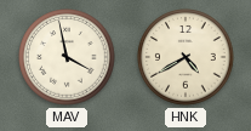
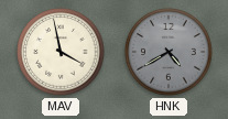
HNK dial: cream -> grey (169, 52)
